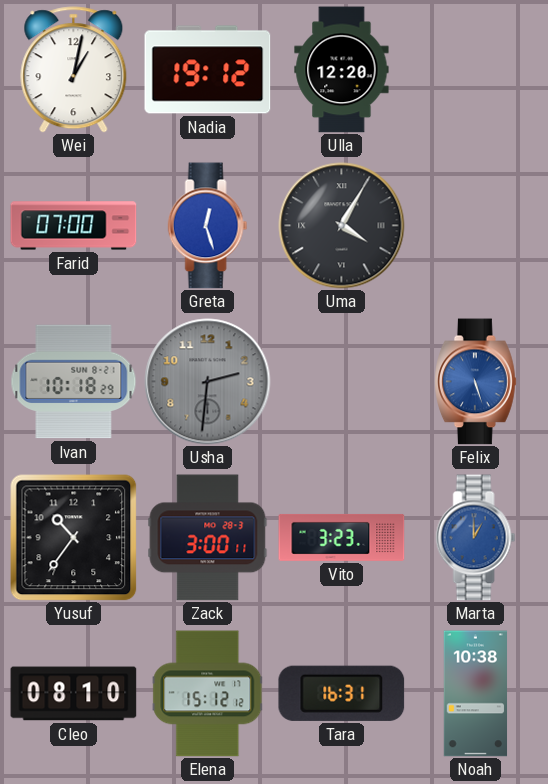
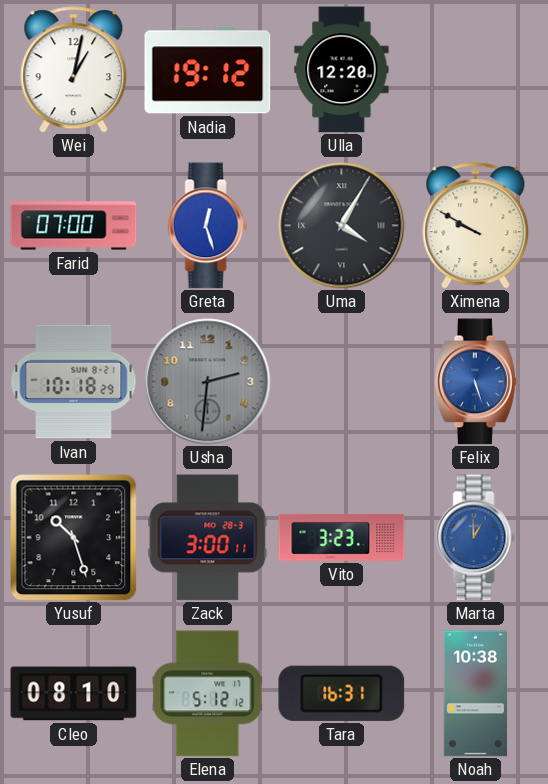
Ximena: none -> 9:50 (476, 226)
Yusuf: 10:36 -> 10:27 (74, 538)
Elena: 15:12 -> 5:12 (208, 694)
